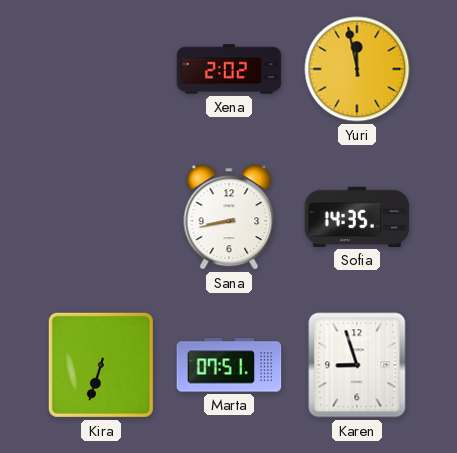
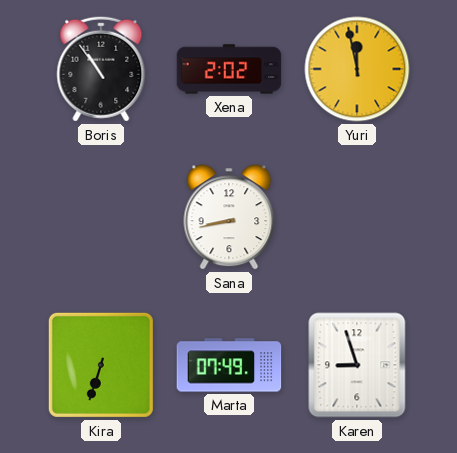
Boris: none -> 10:54 (101, 69)
Sofia: 14:35 -> none (357, 217)
Marta: 07:51 -> 07:49 (229, 365)
